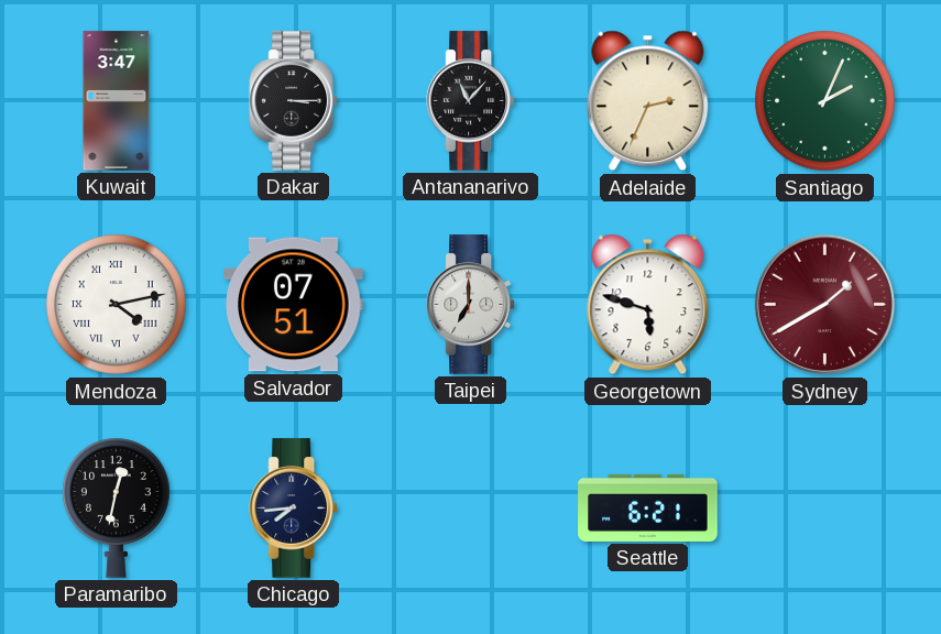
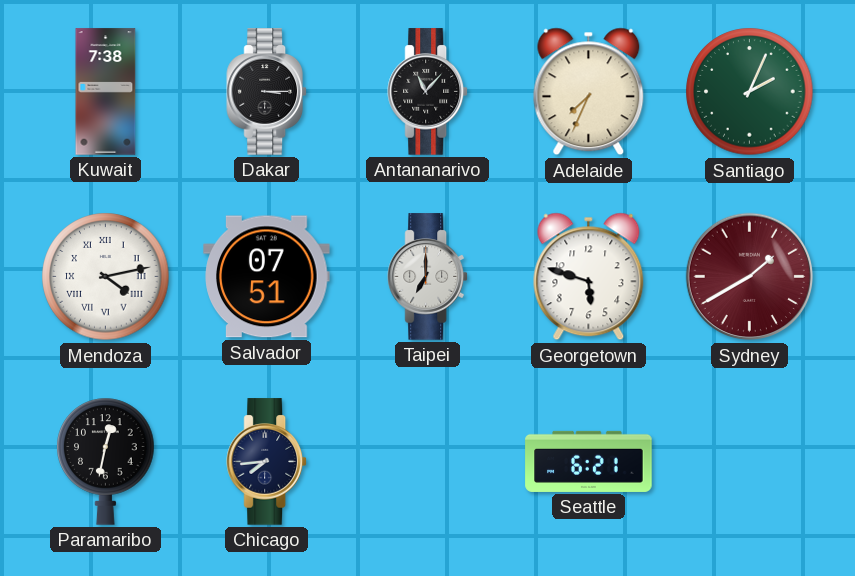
Kuwait: 3:47 -> 7:38 (106, 92)
Adelaide: 2:34 -> 7:34 (589, 92)
